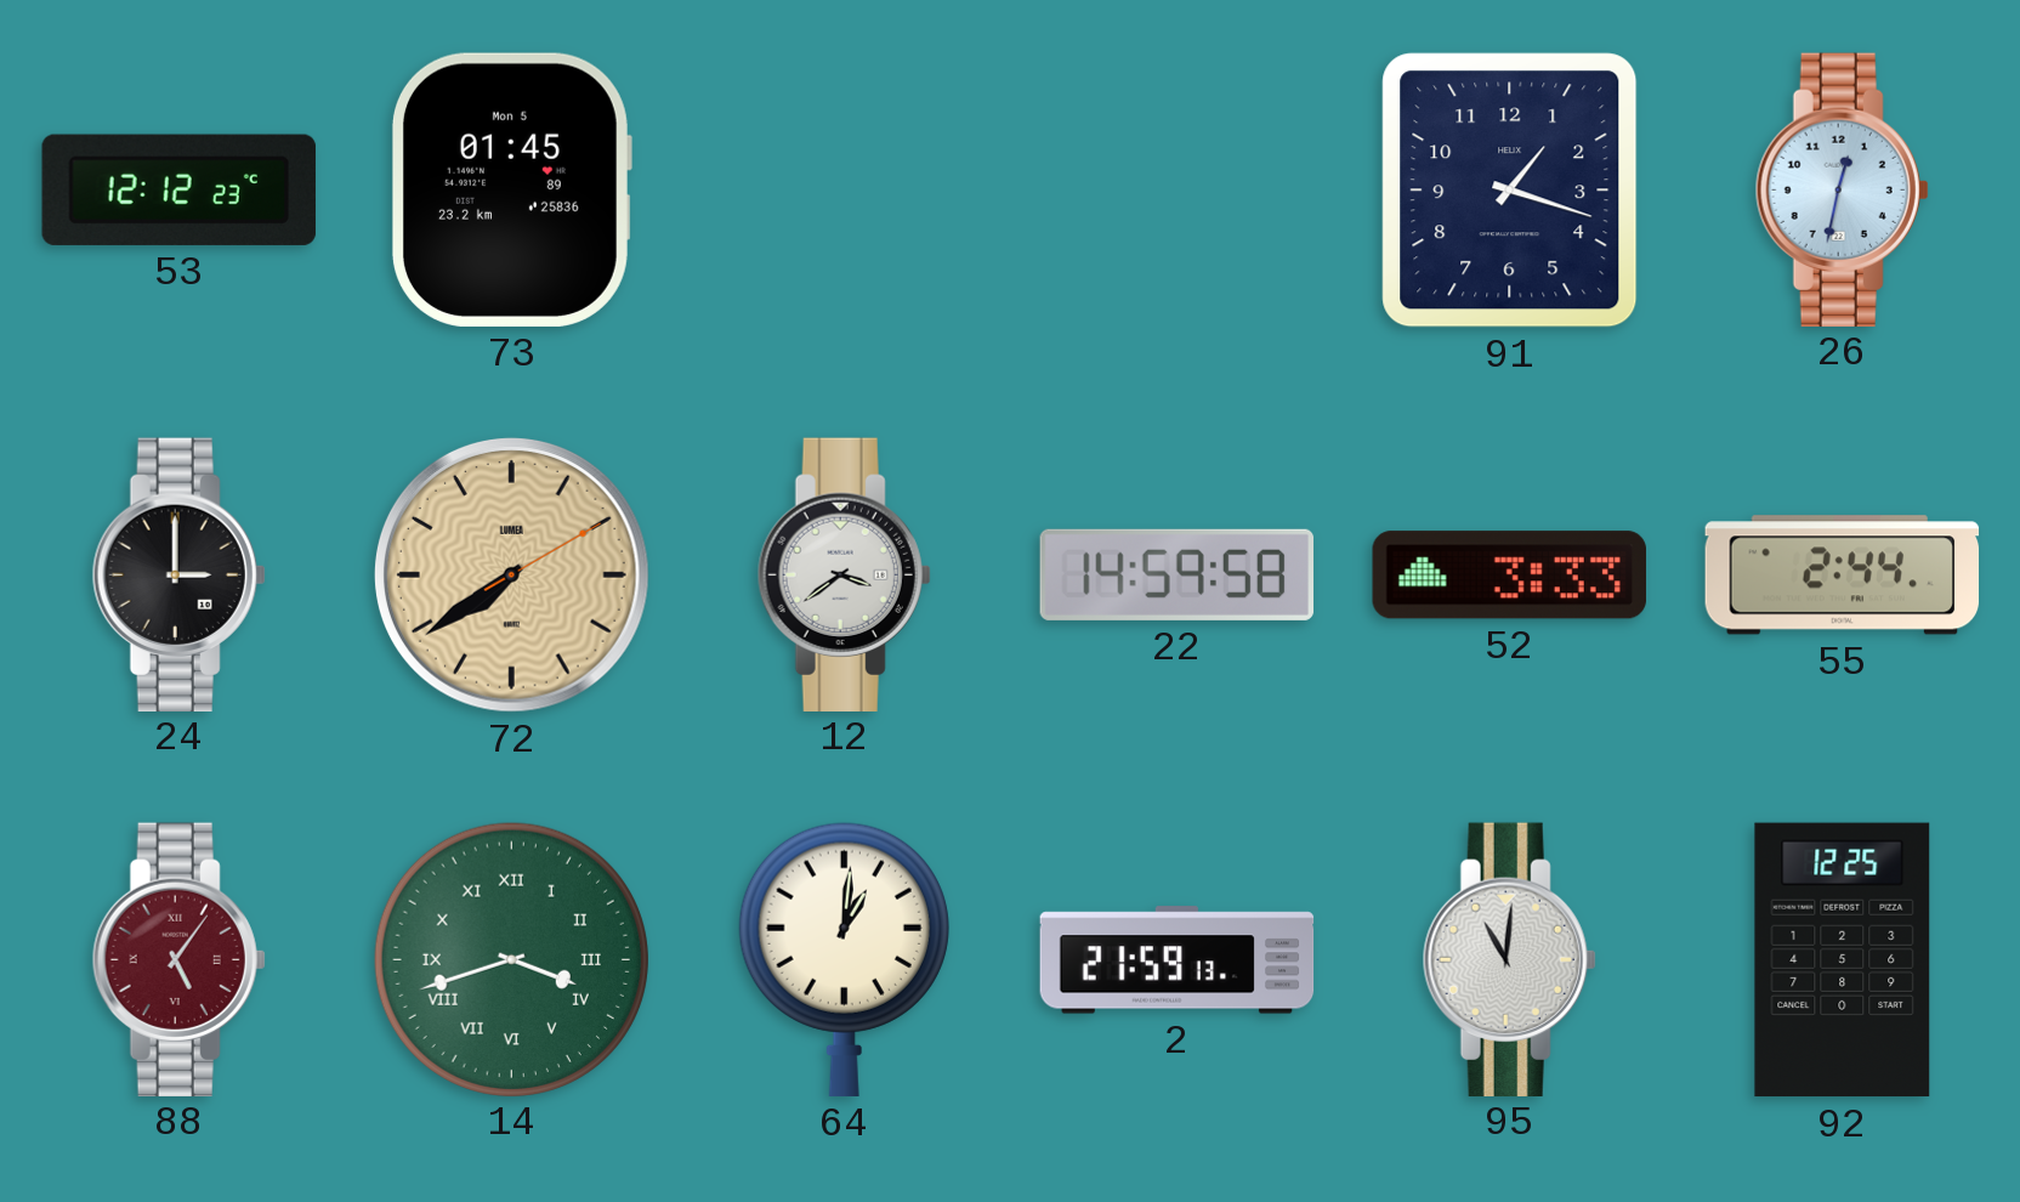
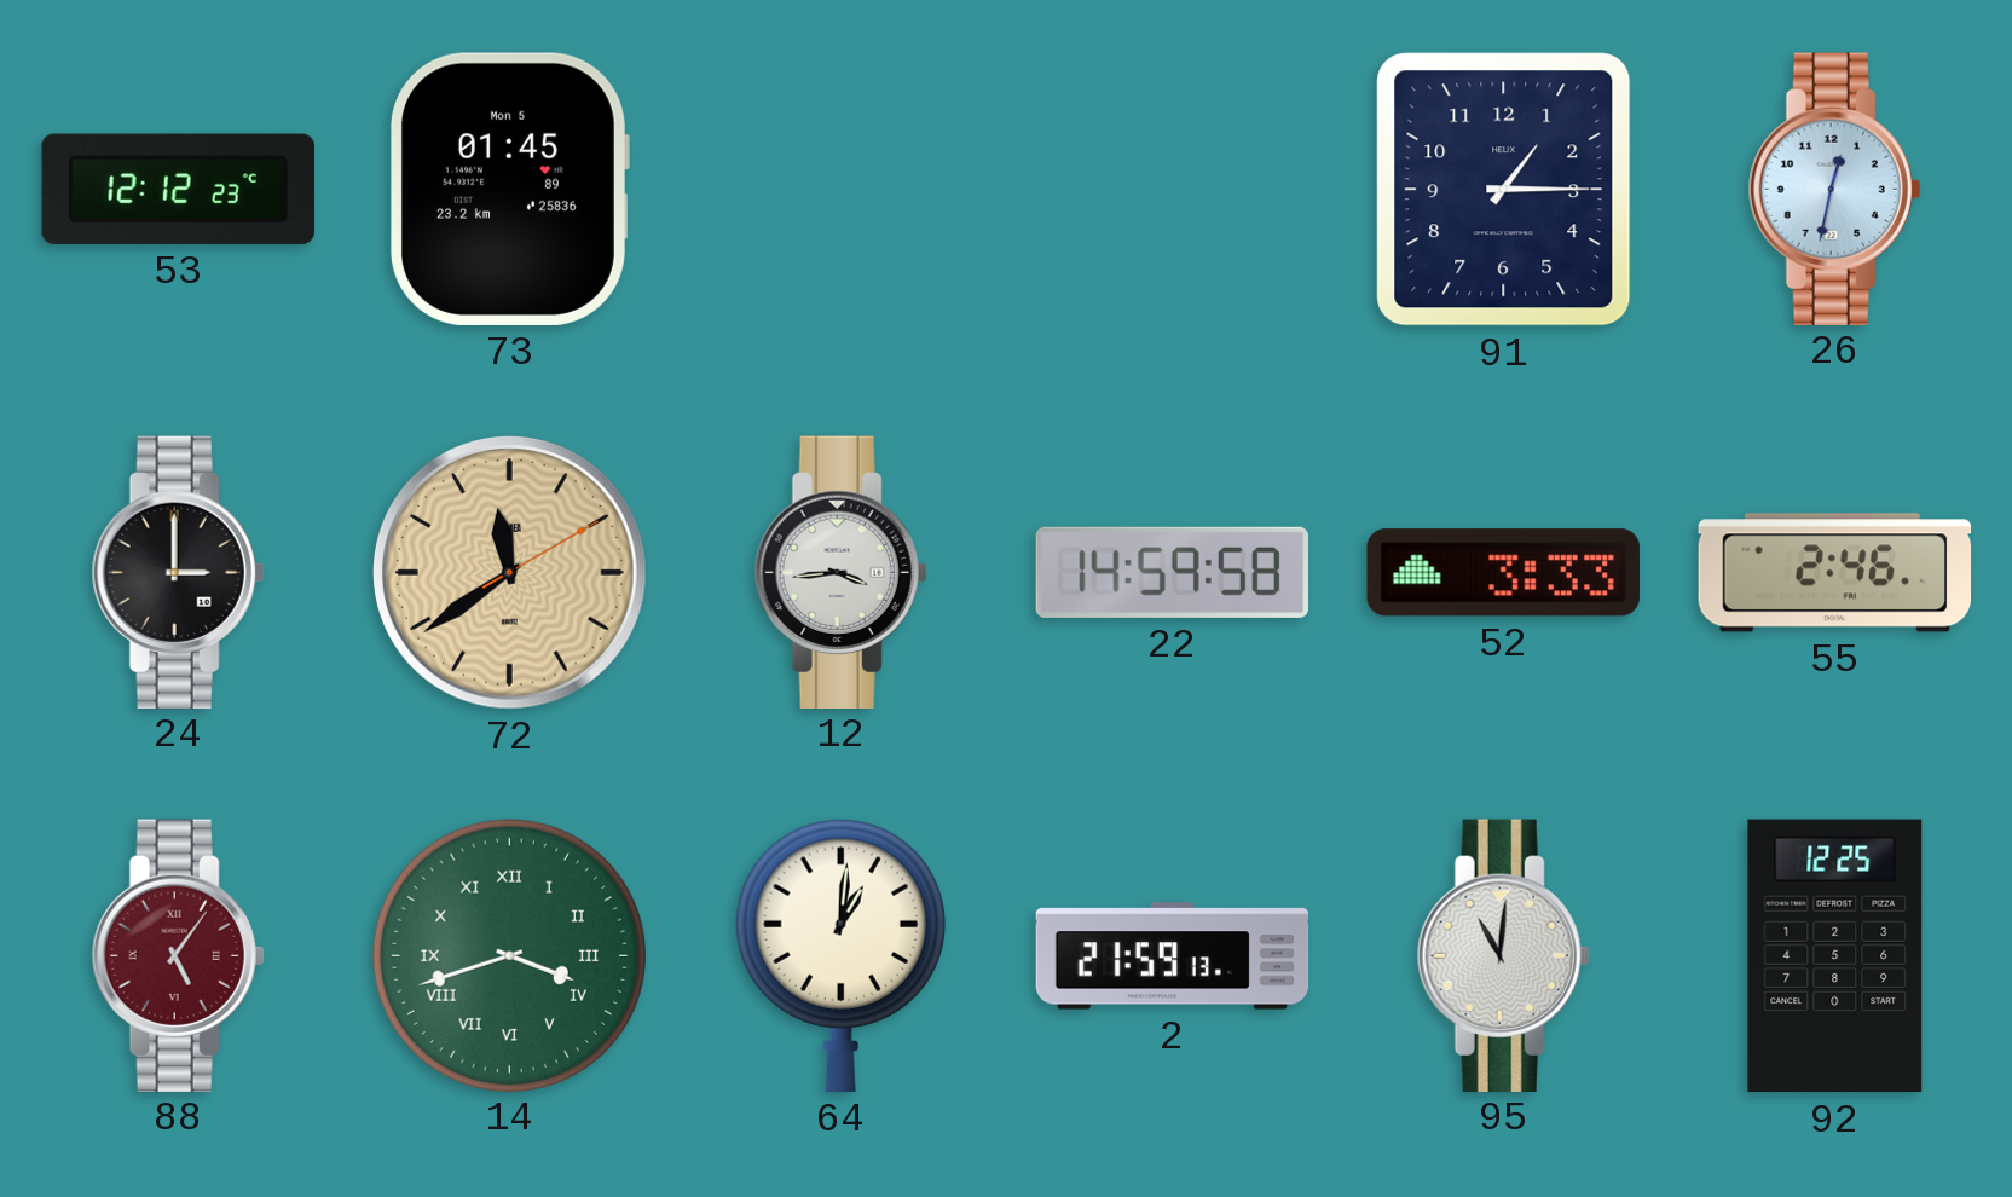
91: 1:18 -> 1:15 (1504, 190)
72: 7:39 -> 11:39 (509, 572)
12: 3:39 -> 3:44 (840, 572)
55: 2:44 -> 2:46 (1835, 573)
